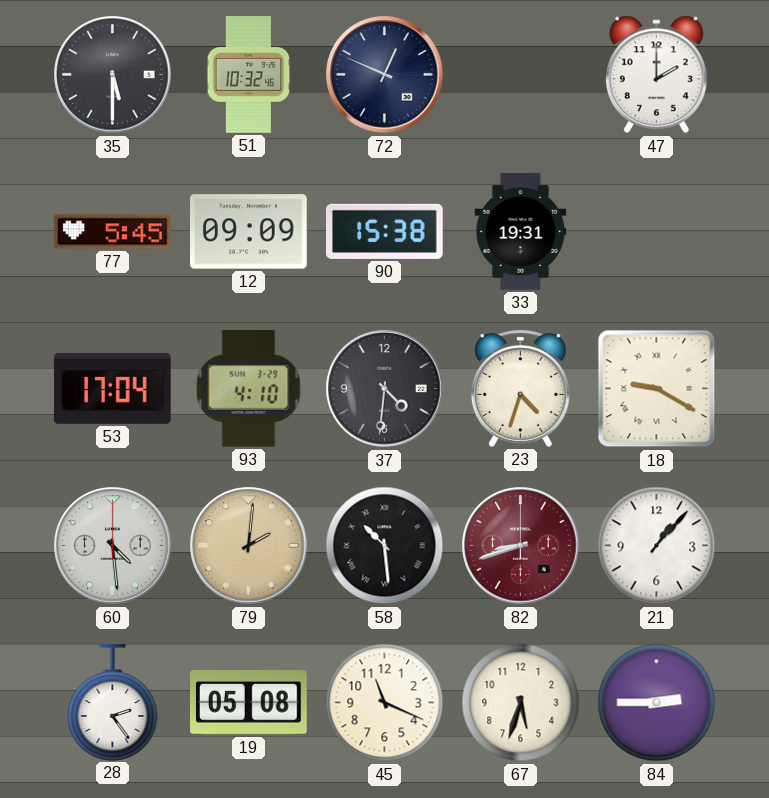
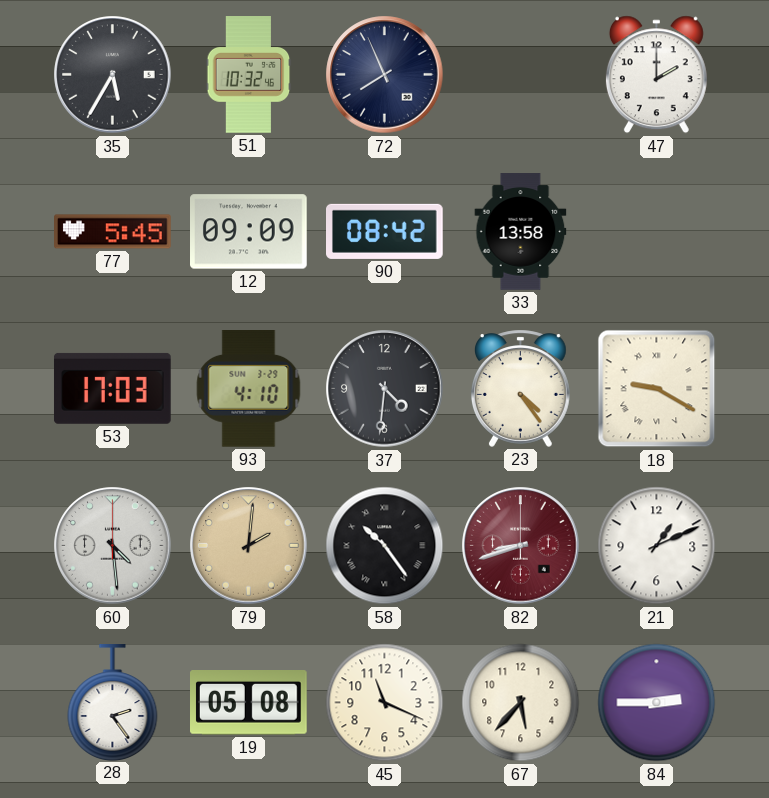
35: 5:30 -> 5:35 (113, 75)
72: 12:49 -> 7:56 (385, 75)
90: 15:38 -> 08:42 (385, 231)
33: 19:31 -> 13:58 (521, 232)
53: 17:04 -> 17:03 (112, 388)
23: 4:33 -> 4:24 (520, 388)
58: 10:29 -> 10:24 (385, 546)
21: 1:07 -> 1:11 (657, 546)
67: 5:33 -> 5:37 (521, 703)
